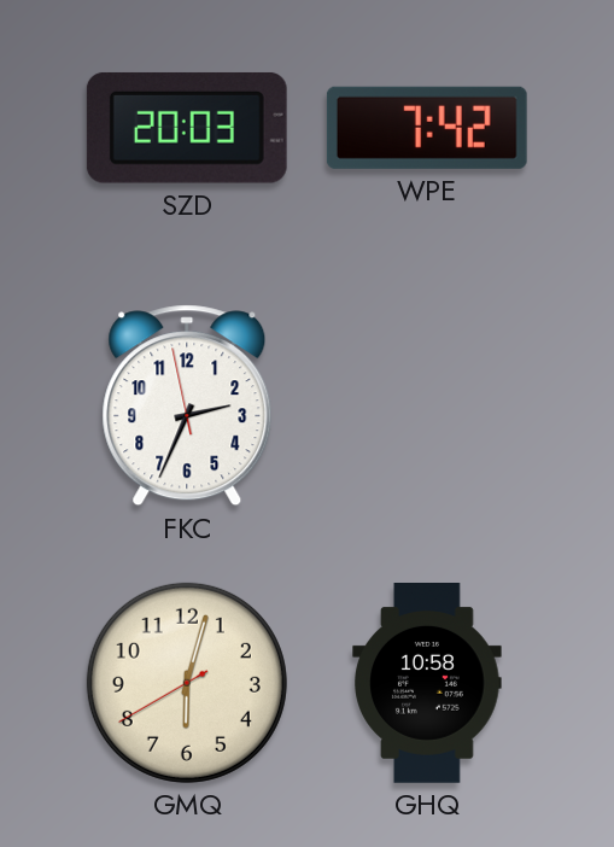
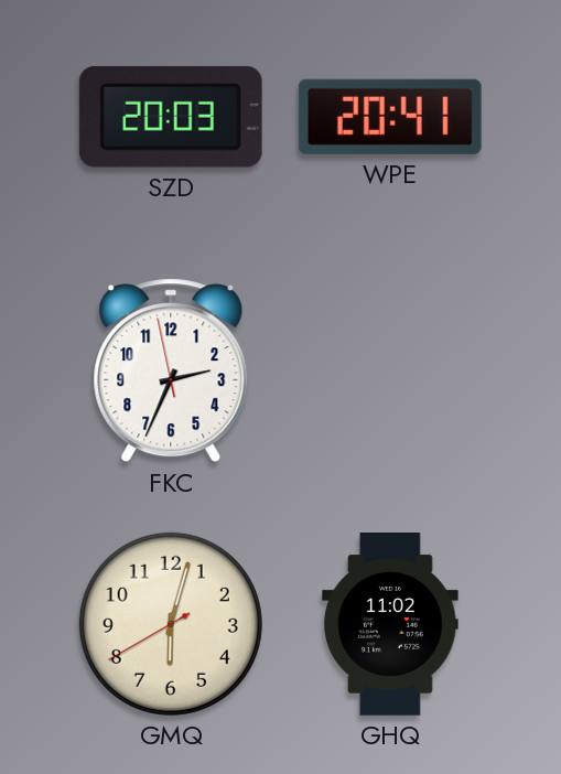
WPE: 7:42 -> 20:41 (390, 117)
GHQ: 10:58 -> 11:02 (390, 625)
